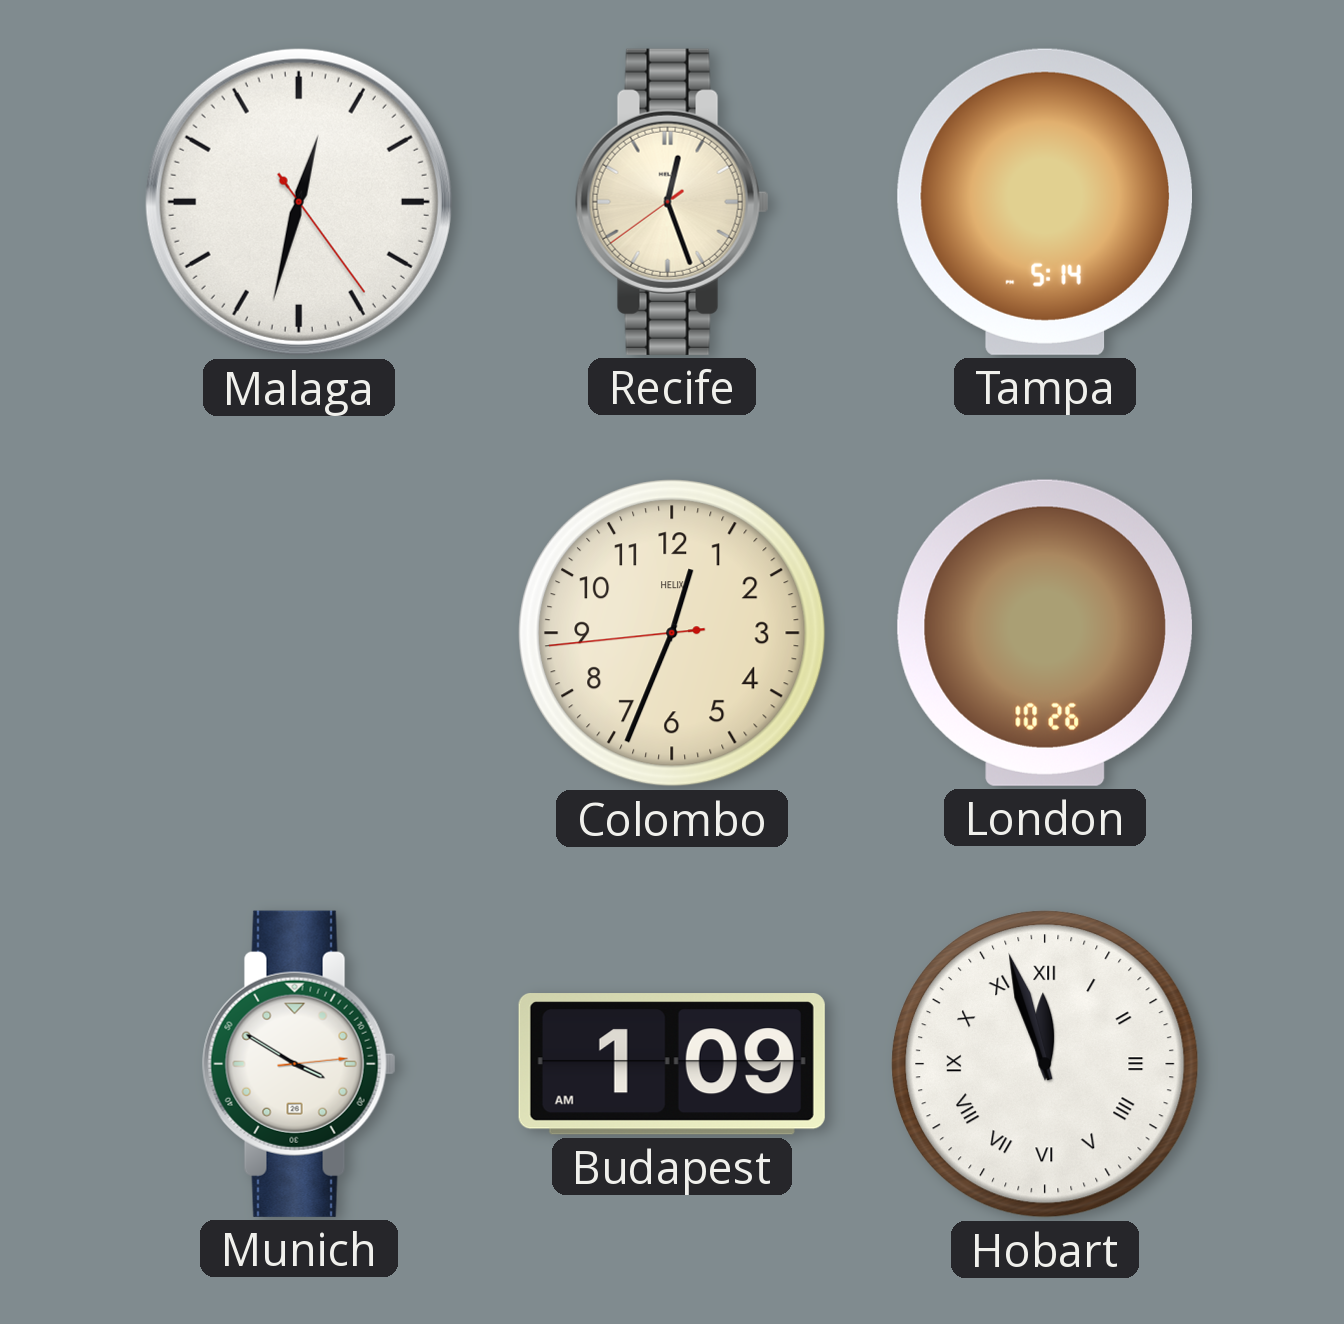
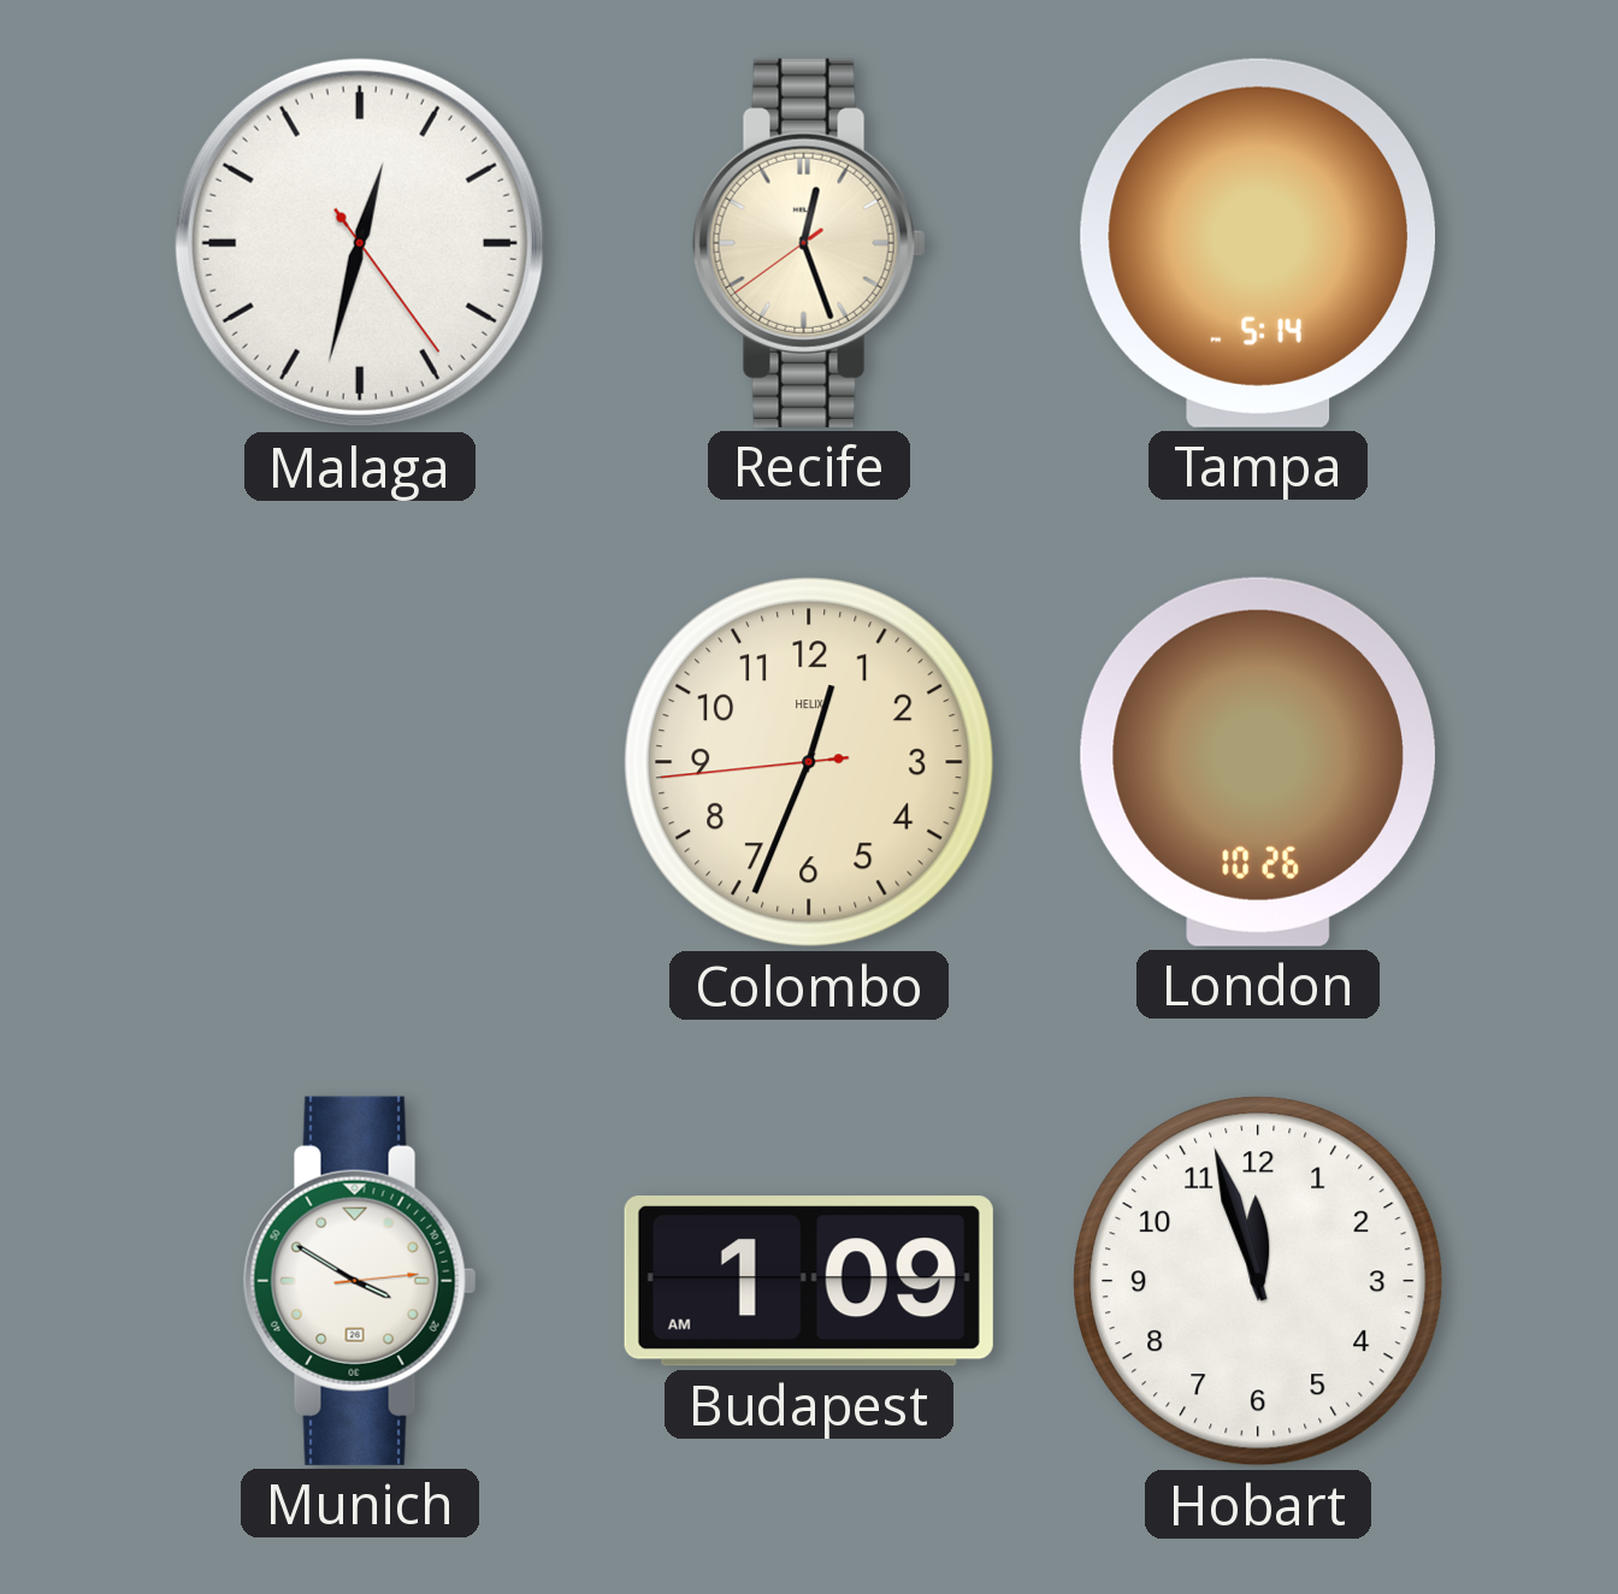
Hobart numerals: Roman -> Arabic (1258, 1281)
